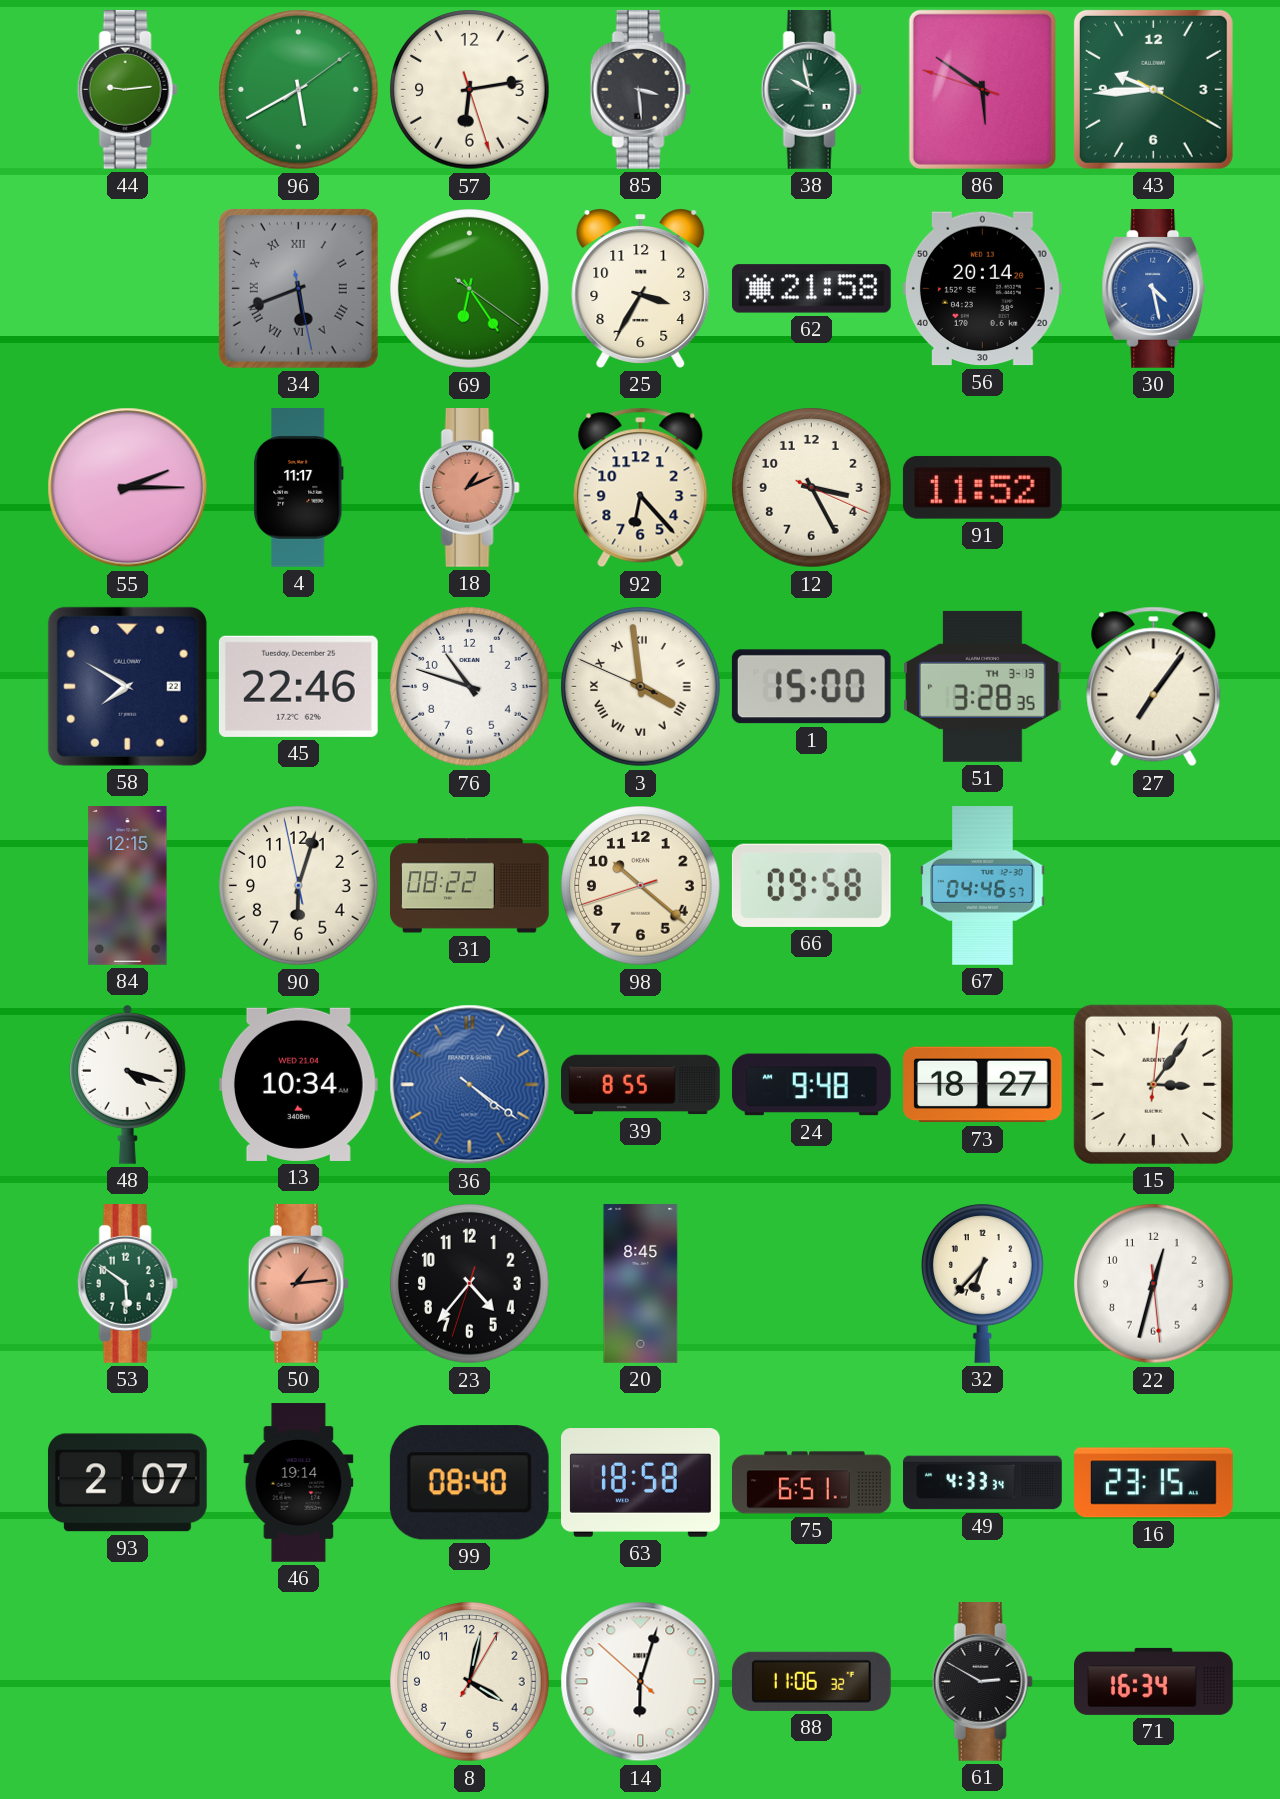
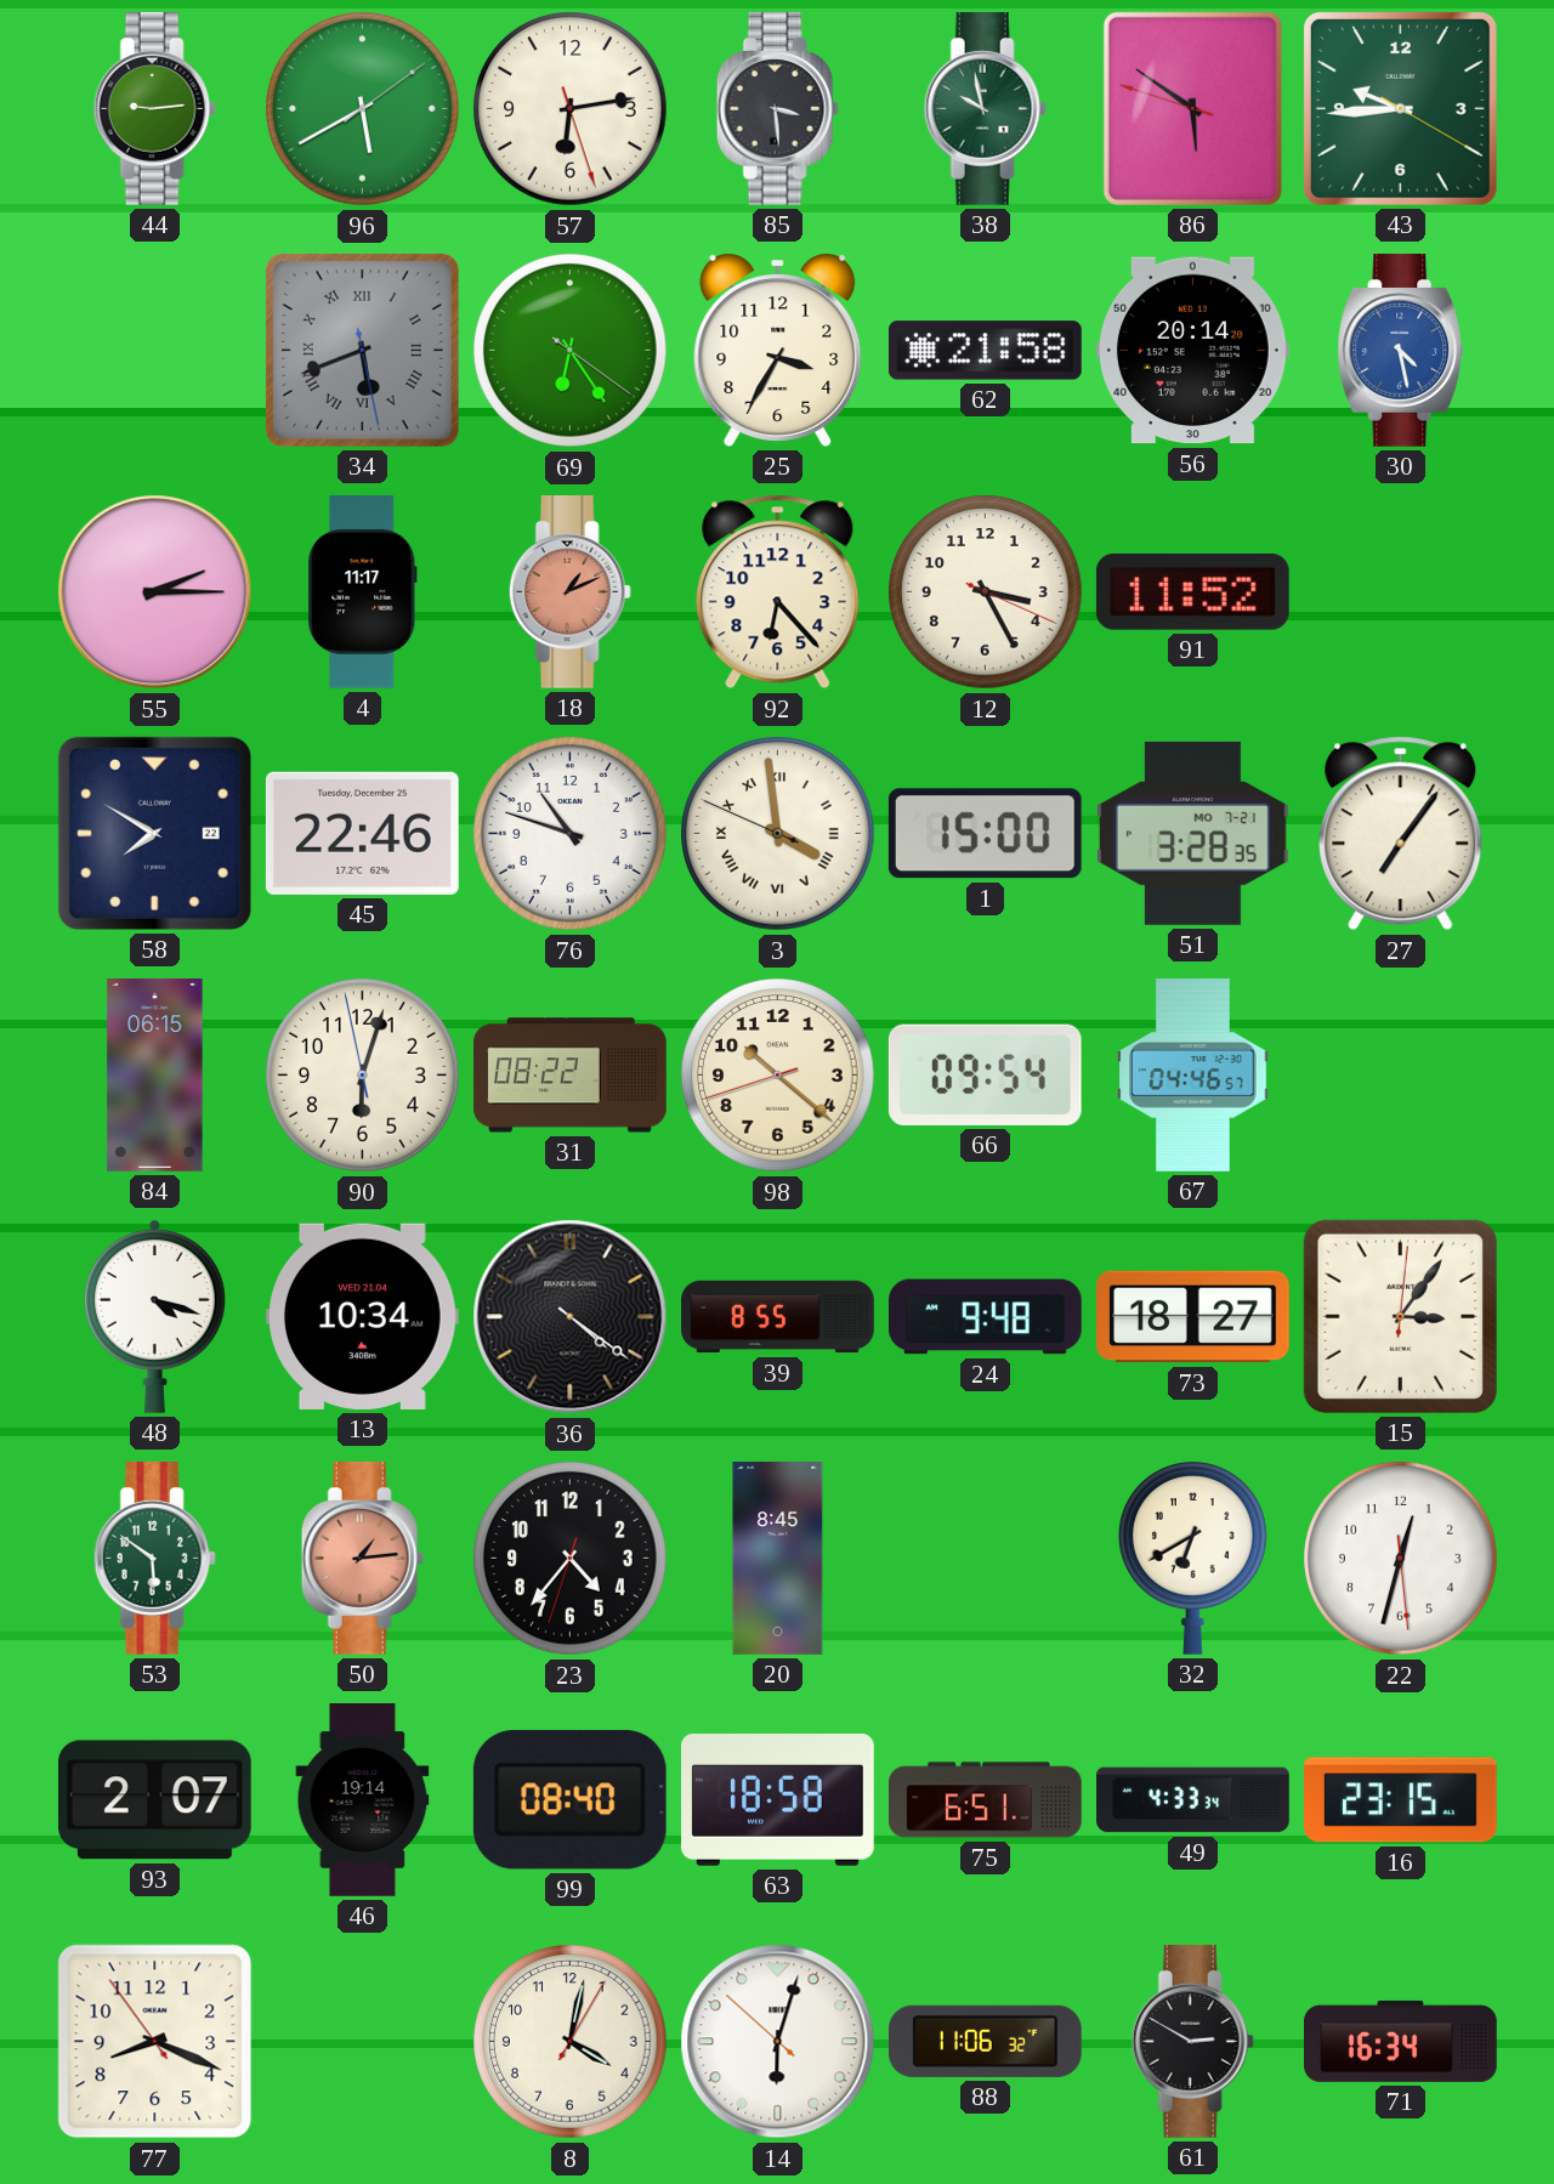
51 date: TH 3-13 -> MO 7-21 (1192, 833)
84: 12:15 -> 06:15 (155, 1076)
66: 09:58 -> 09:54 (985, 1074)
36 dial: blue -> black (571, 1317)
32: 6:37 -> 6:40 (1193, 1558)
77: none -> 8:18 (155, 2042)
